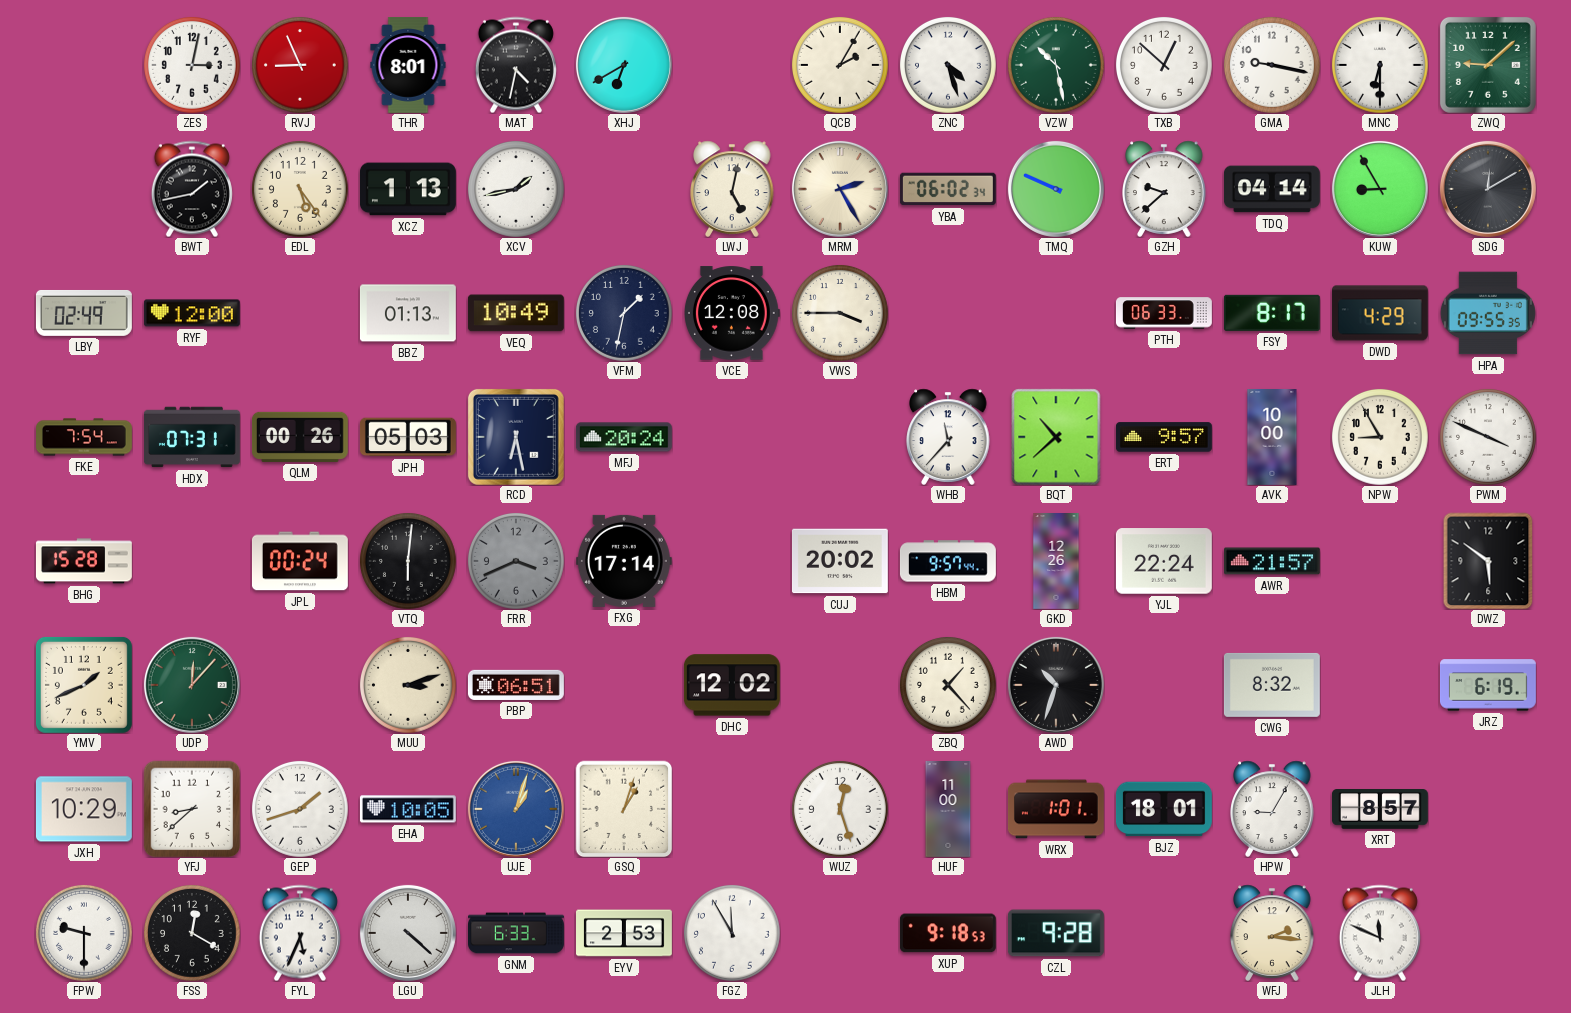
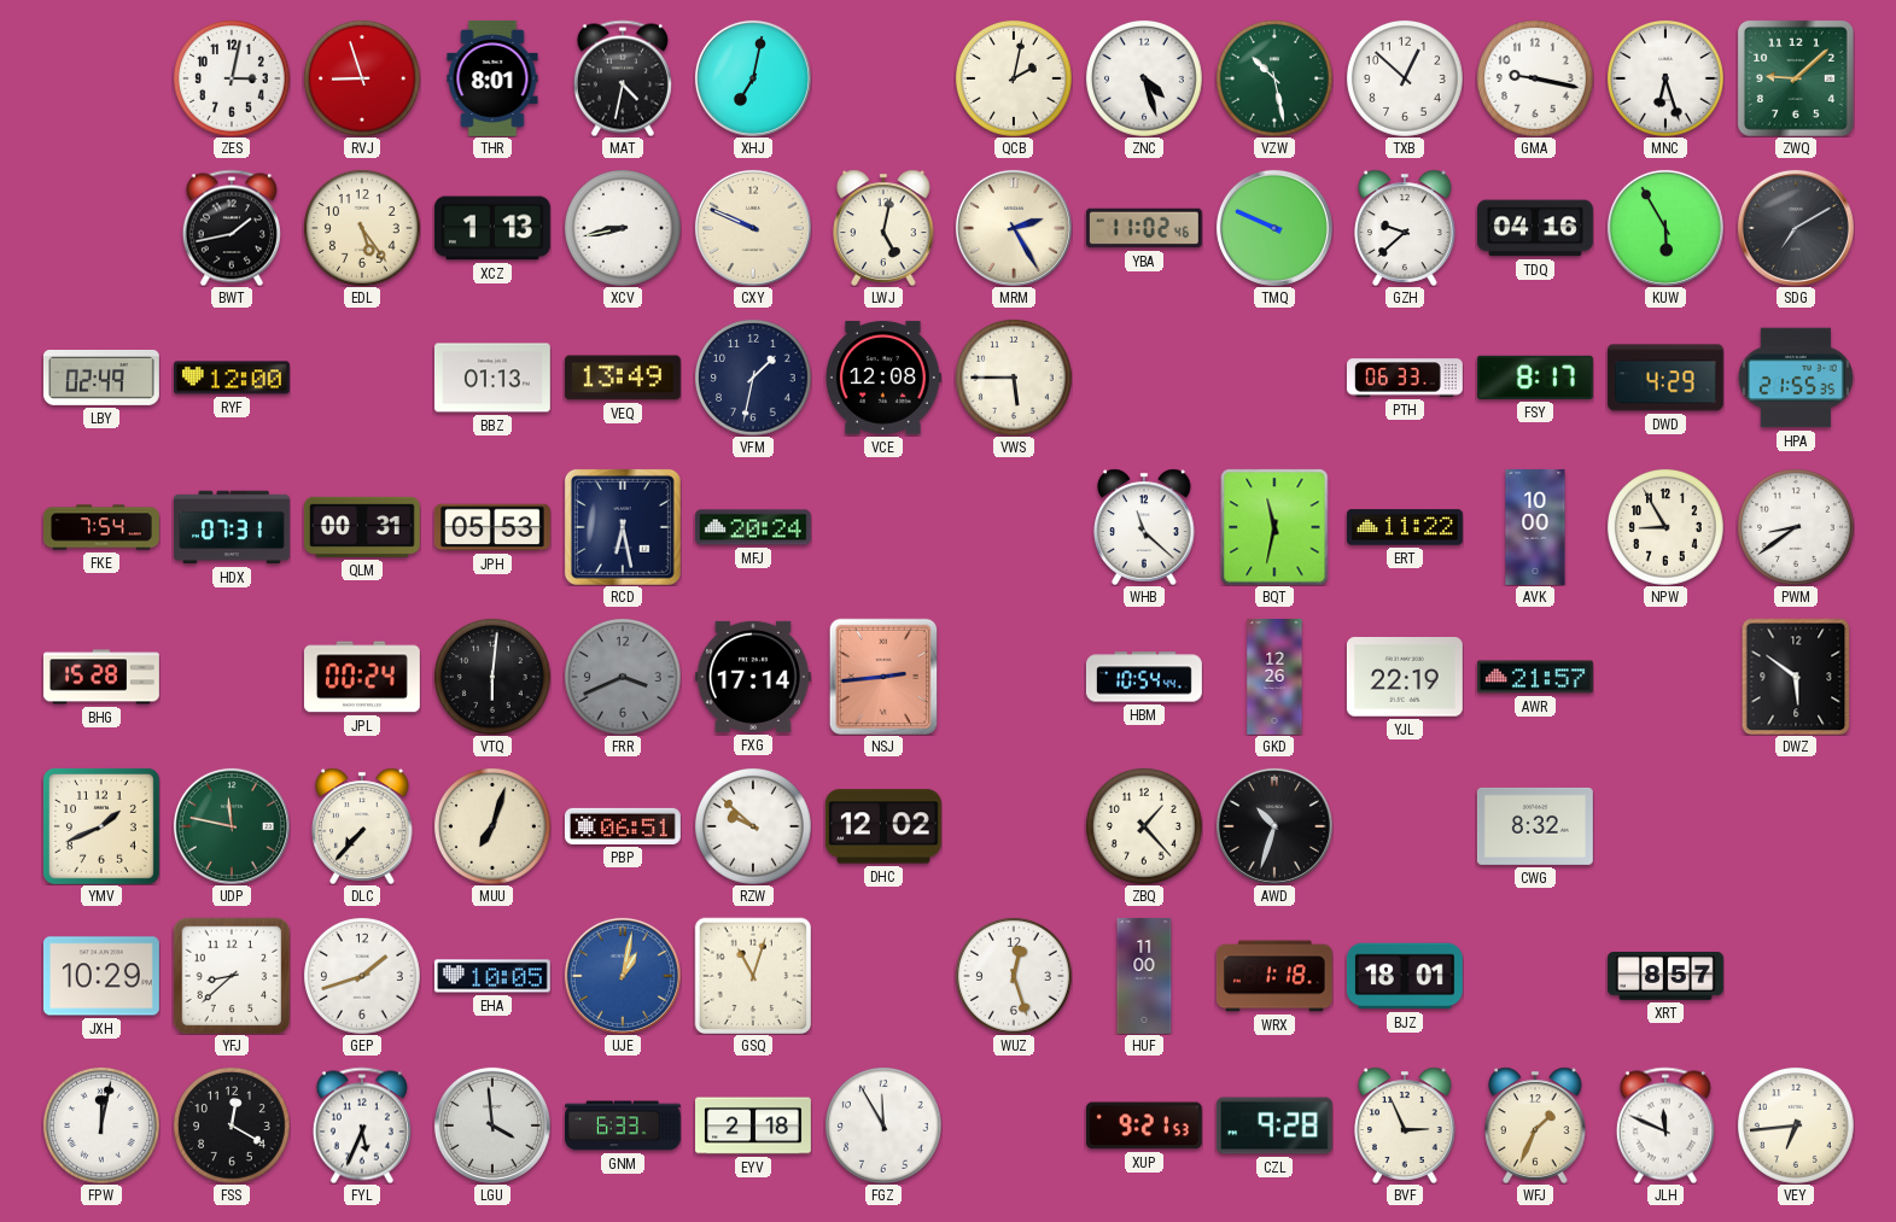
RVJ: 8:56 -> 8:57 (362, 78)
XHJ: 6:40 -> 7:02 (753, 78)
QCB: 2:05 -> 2:02 (1014, 78)
MNC: 6:30 -> 6:27 (1665, 78)
XCV: 1:43 -> 8:43 (623, 228)
CXY: none -> 9:49 (753, 228)
YBA: 06:02 -> 11:02 (1144, 228)
TDQ: 04:14 -> 04:16 (1535, 228)
KUW: 8:55 -> 5:55 (1665, 228)
SDG: 12:10 -> 7:10 (1796, 228)
VEQ: 10:49 -> 13:49 (623, 378)
VWS: 3:45 -> 5:45 (1014, 378)
HPA: 09:55 -> 21:55 (1796, 378)
QLM: 00:26 -> 00:31 (362, 527)
JPH: 05:03 -> 05:53 (492, 527)
WHB: 11:37 -> 11:22 (1144, 527)
BQT: 10:38 -> 11:32 (1274, 527)
ERT: 9:57 -> 11:22 (1405, 527)
PWM: 3:49 -> 8:39 (1796, 527)
NSJ: none -> 2:44 (882, 676)
CUJ: 20:02 -> none (840, 561)
HBM: 9:57 -> 10:54 (1144, 677)
YJL: 22:24 -> 22:19 (1405, 677)
UDP: 12:07 -> 11:47 (232, 826)
DLC: none -> 7:37 (362, 826)
MUU: 3:12 -> 7:03 (492, 826)
RZW: none -> 9:52 (753, 826)
JRZ: 6:19 -> none (1489, 685)
UJE: 1:03 -> 1:02 (623, 976)
GSQ: 1:03 -> 11:03 (753, 976)
WRX: 1:01 -> 1:18 (1274, 976)
HPW: 9:05 -> none (1272, 809)
FPW: 9:30 -> 12:02 (101, 1125)
LGU: 4:22 -> 3:59 (492, 1125)
EYV: 2:53 -> 2:18 (754, 1125)
XUP: 9:18 -> 9:21 (1144, 1125)
BVF: none -> 2:56 (1405, 1125)
WFJ: 2:16 -> 1:34 (1535, 1125)
VEY: none -> 6:44 (1796, 1125)
